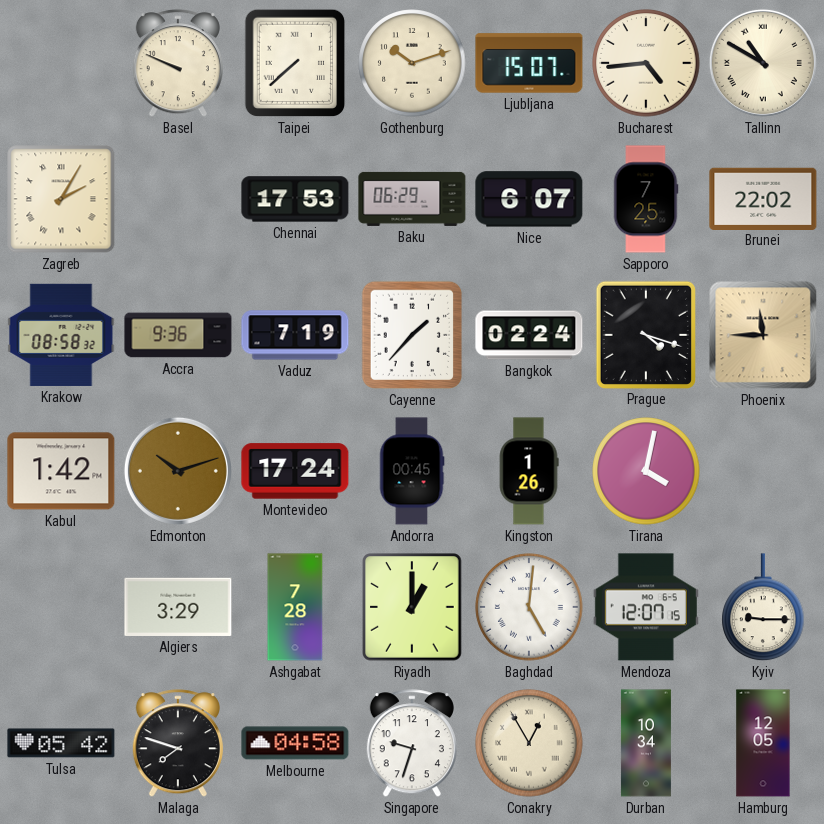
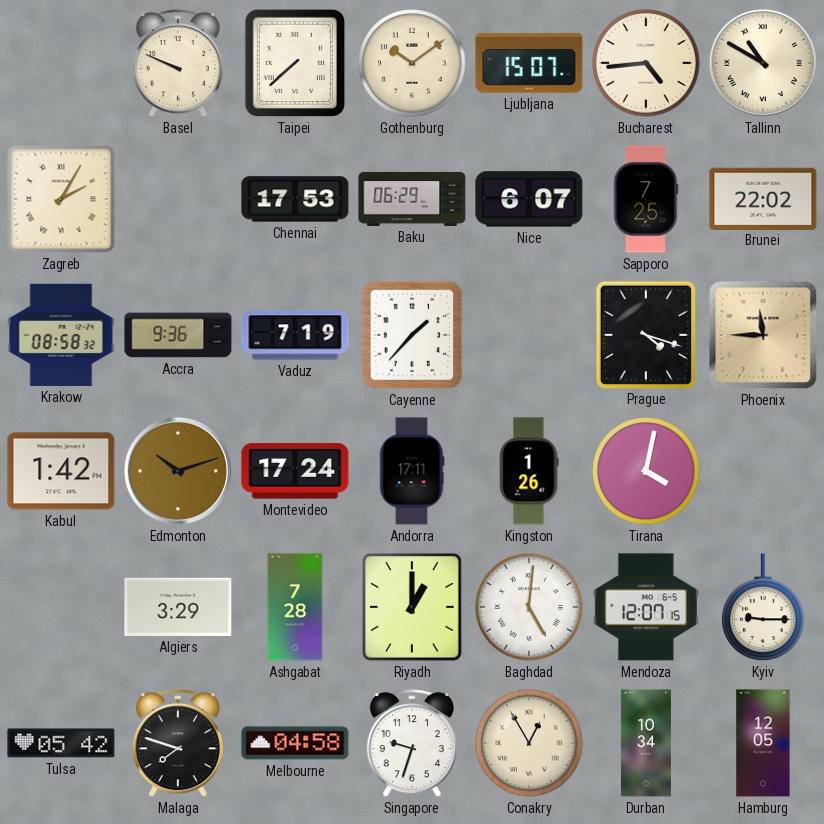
Gothenburg: 10:12 -> 10:09 (412, 63)
Bangkok: 02:24 -> none (529, 335)
Andorra: 00:45 -> 17:11 (412, 471)
